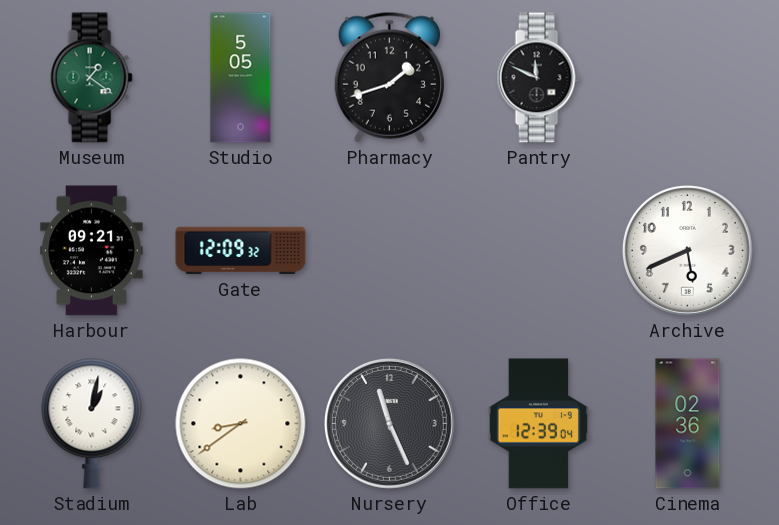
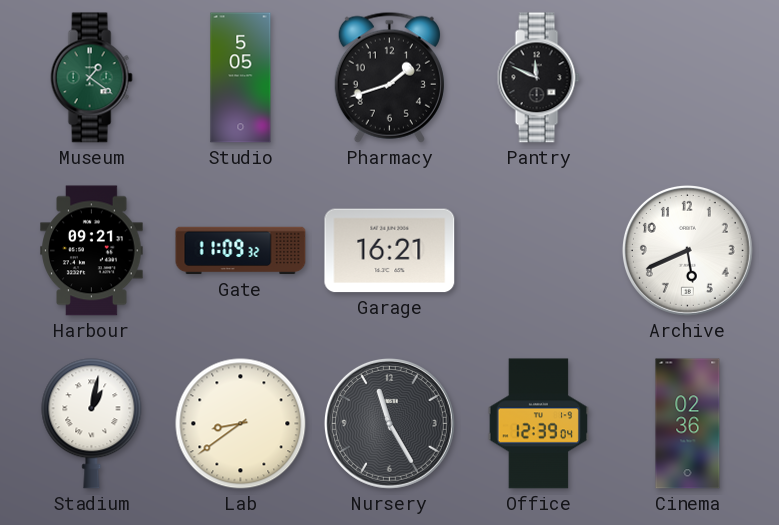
Gate: 12:09 -> 11:09 (241, 251)
Garage: none -> 16:21 (390, 251)
Nursery: 11:26 -> 11:25 (389, 423)
